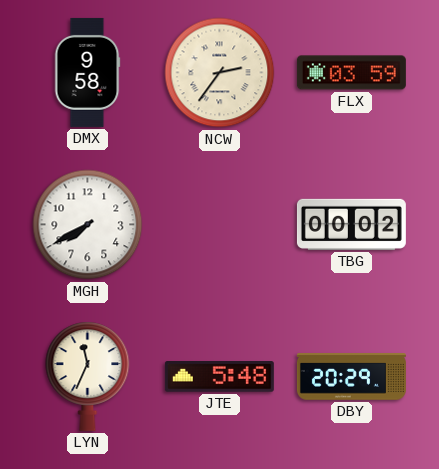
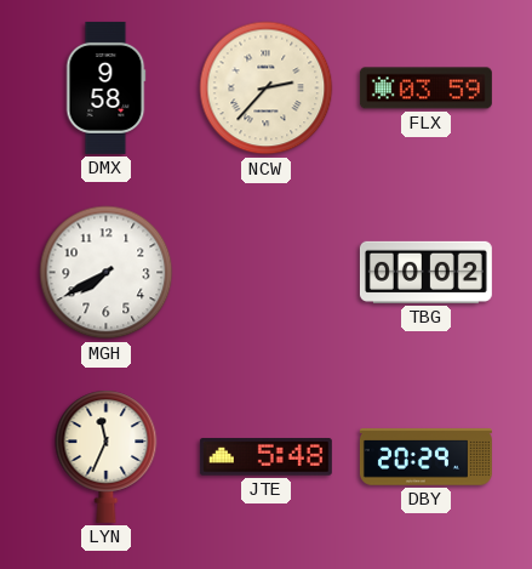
NCW: 2:36 -> 2:37 (267, 89)
